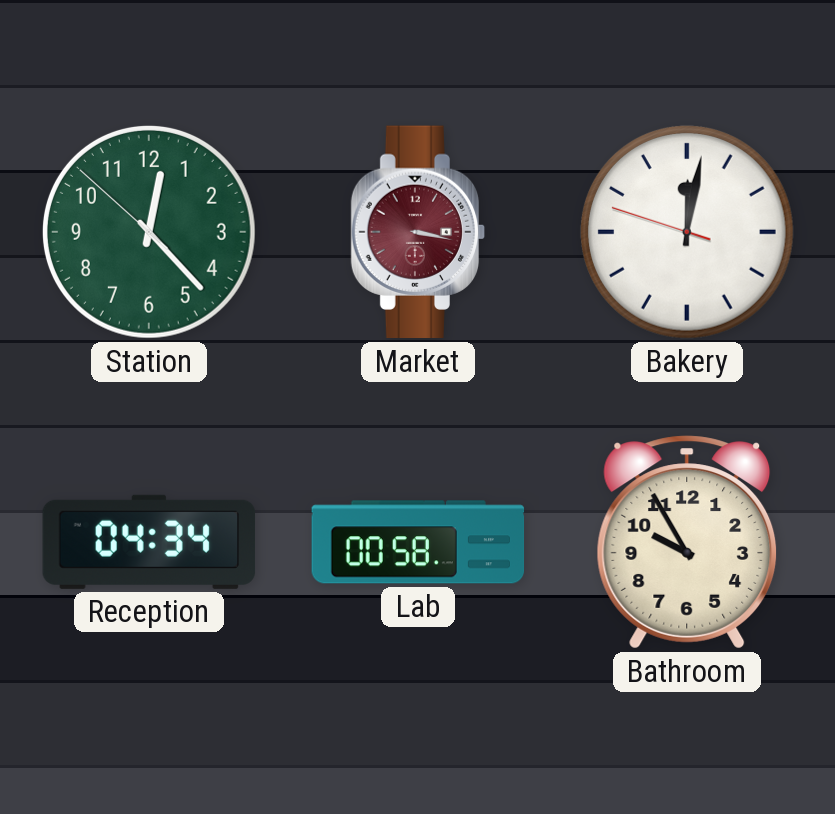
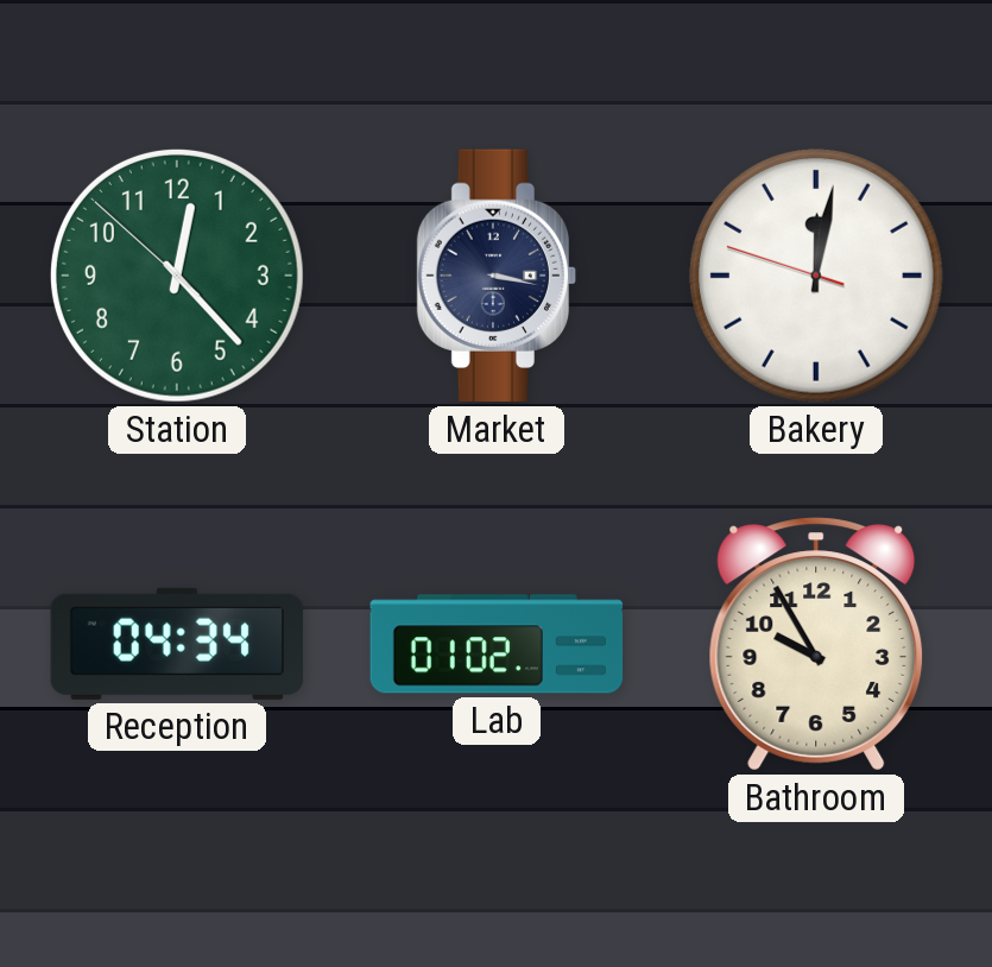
Market dial: burgundy -> navy (497, 276)
Lab: 00:58 -> 01:02 (497, 644)
